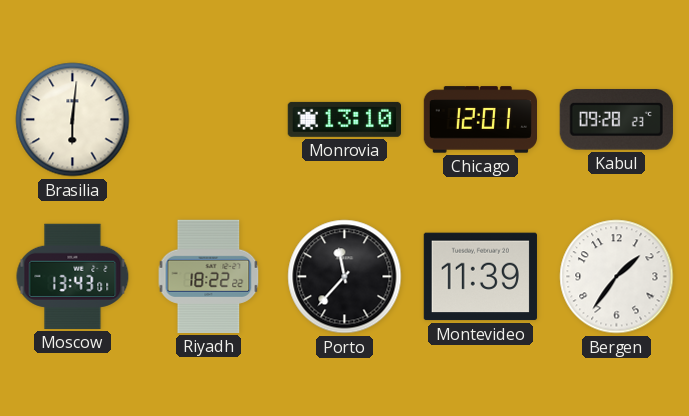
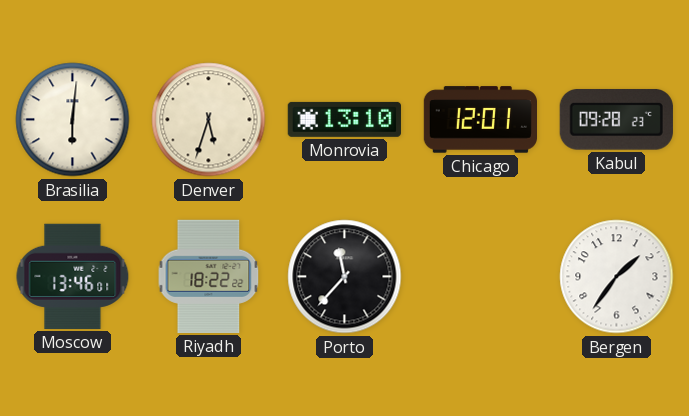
Denver: none -> 5:33 (209, 120)
Moscow: 13:43 -> 13:46 (73, 276)
Montevideo: 11:39 -> none (480, 277)
